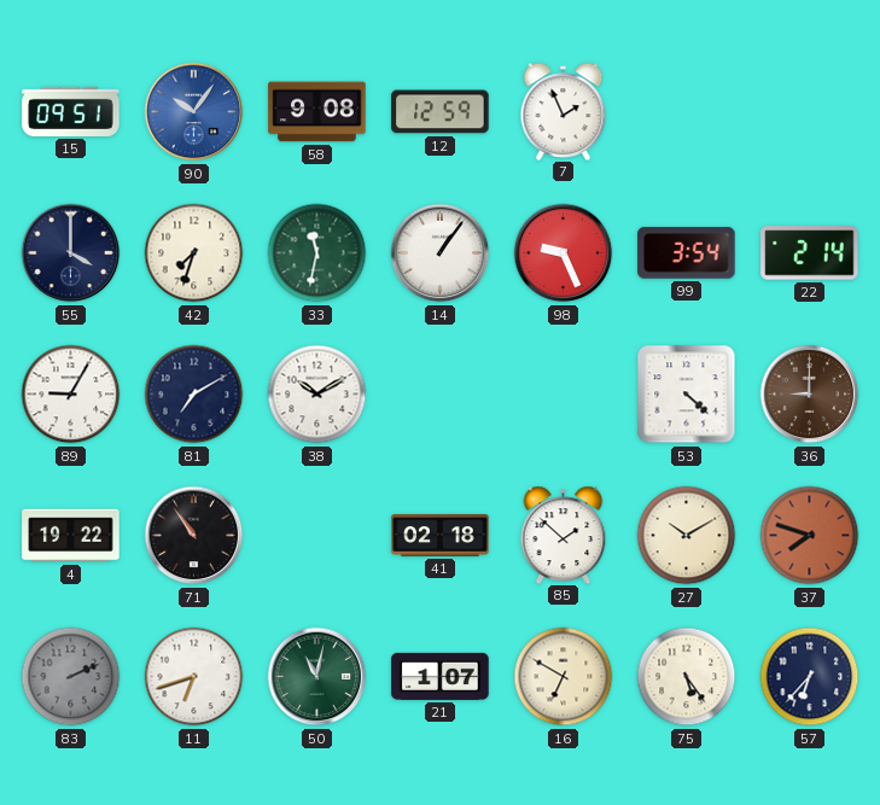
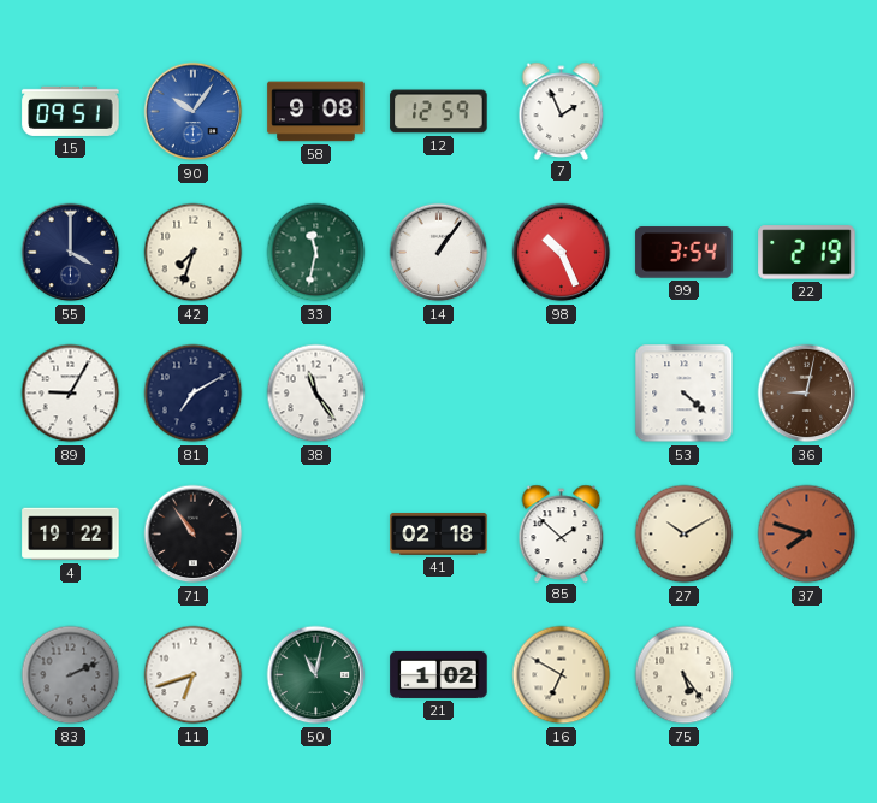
98: 9:26 -> 10:26 (562, 253)
22: 2:14 -> 2:19 (807, 253)
38: 10:10 -> 11:24 (316, 394)
36: 9:00 -> 9:02 (807, 394)
21: 1:07 -> 1:02 (439, 674)
57: 6:37 -> none (810, 677)
